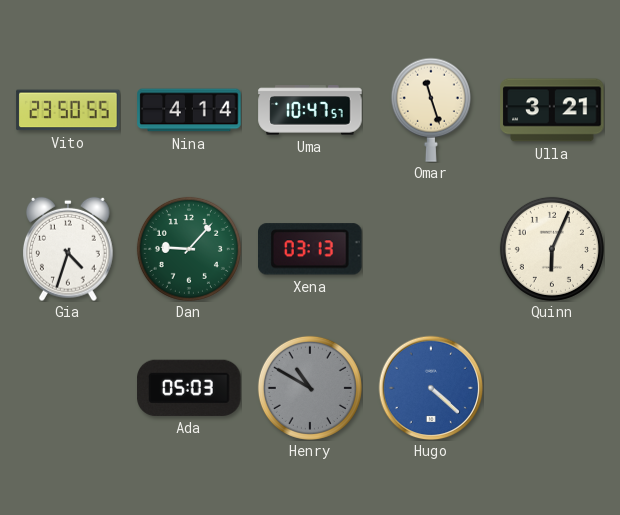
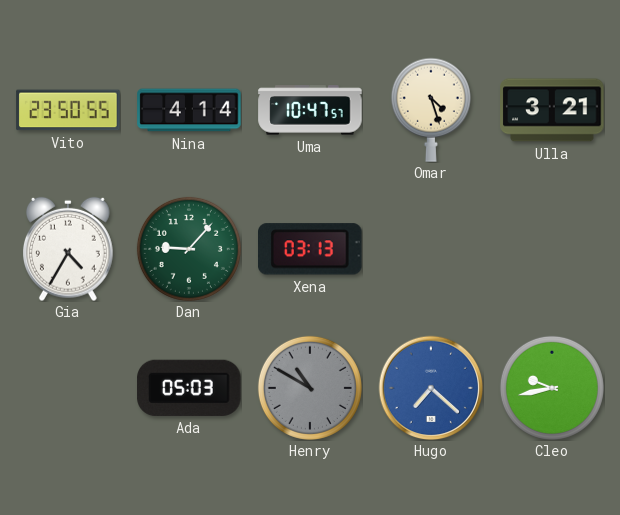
Omar: 11:27 -> 4:27 (431, 110)
Gia: 4:33 -> 4:35 (69, 249)
Quinn: 6:04 -> none (552, 249)
Hugo: 4:22 -> 7:22 (431, 388)
Cleo: none -> 9:43 (552, 388)
